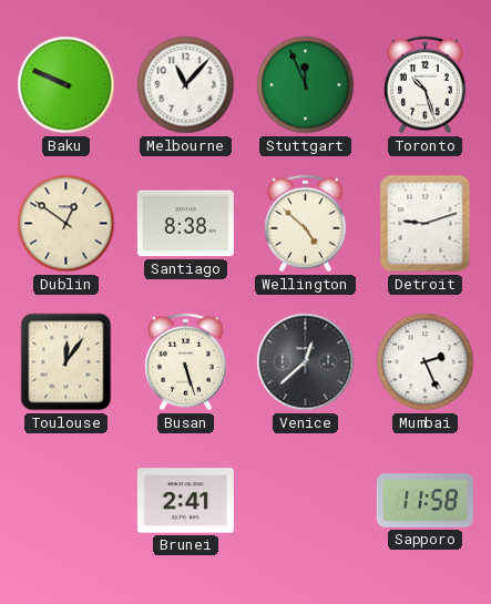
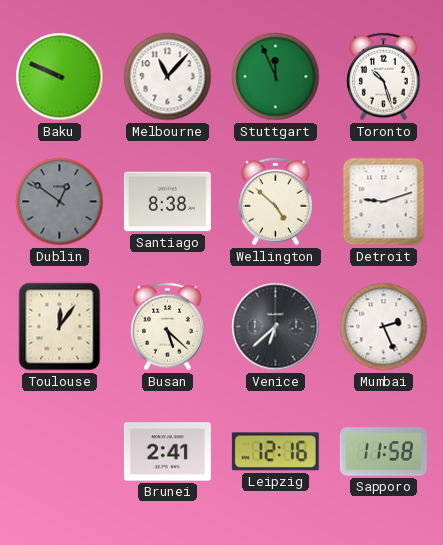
Dublin dial: cream -> grey (60, 202)
Busan: 5:27 -> 5:22 (168, 327)
Venice: 12:38 -> 6:38 (276, 327)
Leipzig: none -> 12:16 (275, 452)
